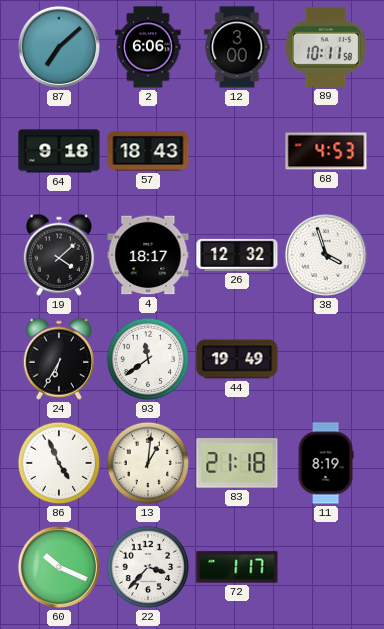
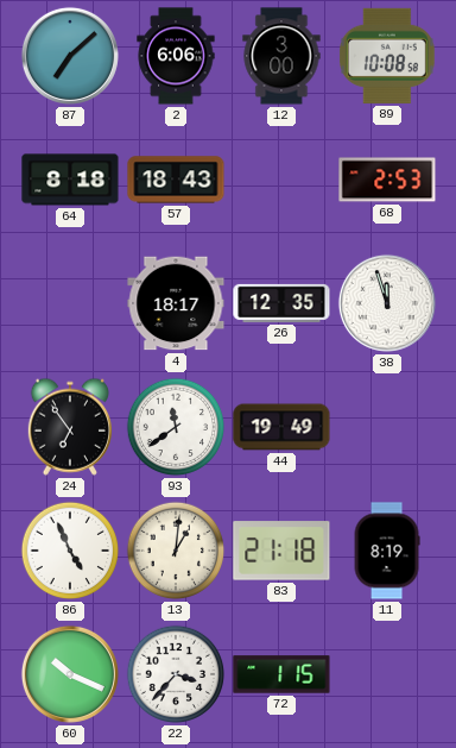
89: 10:11 -> 10:08 (387, 56)
64: 9:18 -> 8:18 (70, 180)
68: 4:53 -> 2:53 (387, 180)
19: 4:08 -> none (58, 255)
26: 12:32 -> 12:35 (281, 303)
38: 3:57 -> 11:57 (387, 303)
24: 6:35 -> 6:54 (69, 427)
72: 1:17 -> 1:15 (281, 674)
